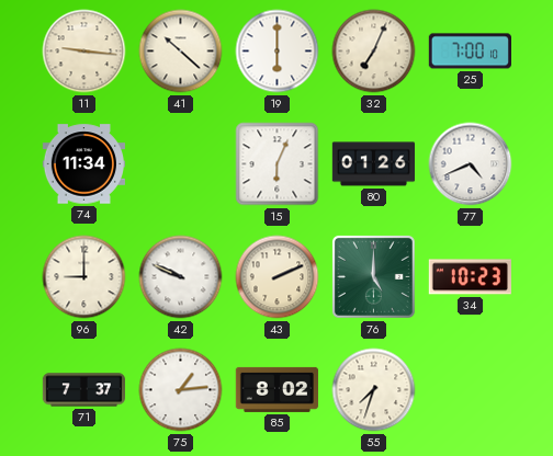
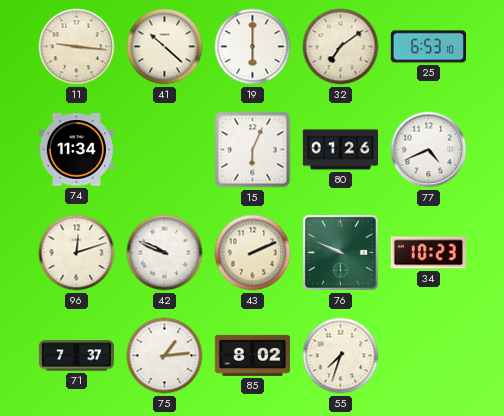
32: 7:04 -> 7:09 (341, 47)
25: 7:00 -> 6:53 (428, 47)
96: 9:00 -> 12:12 (77, 253)
76: 5:00 -> 9:49 (340, 252)
